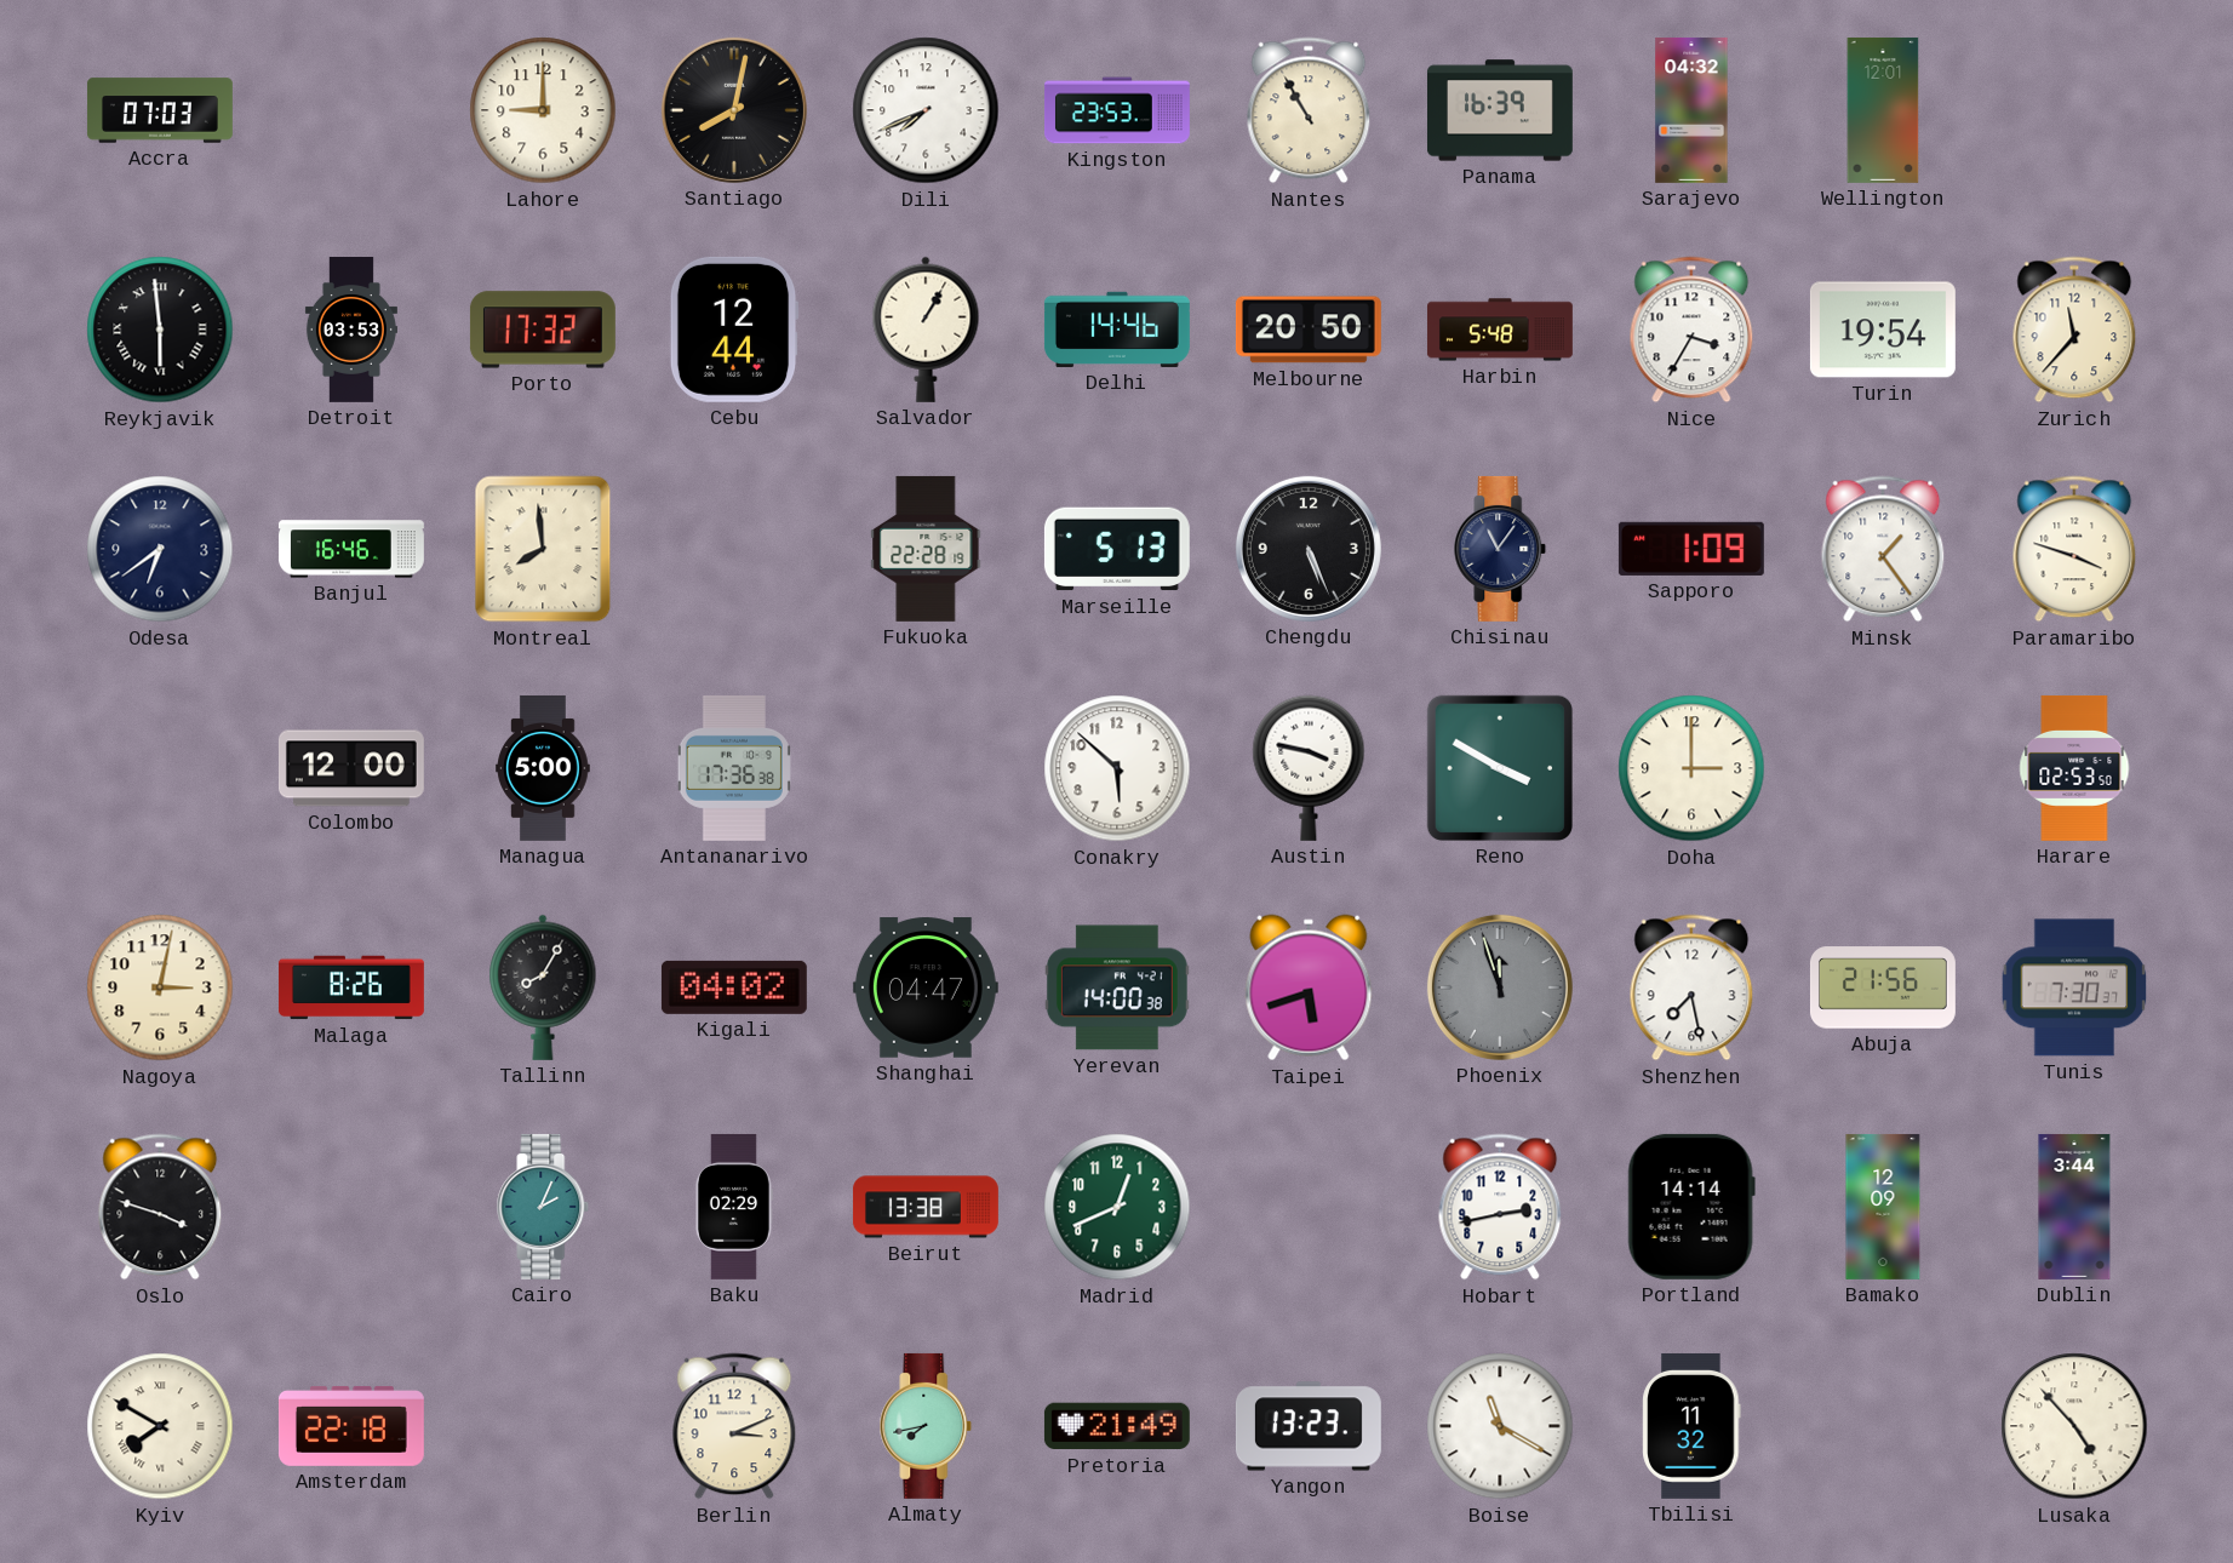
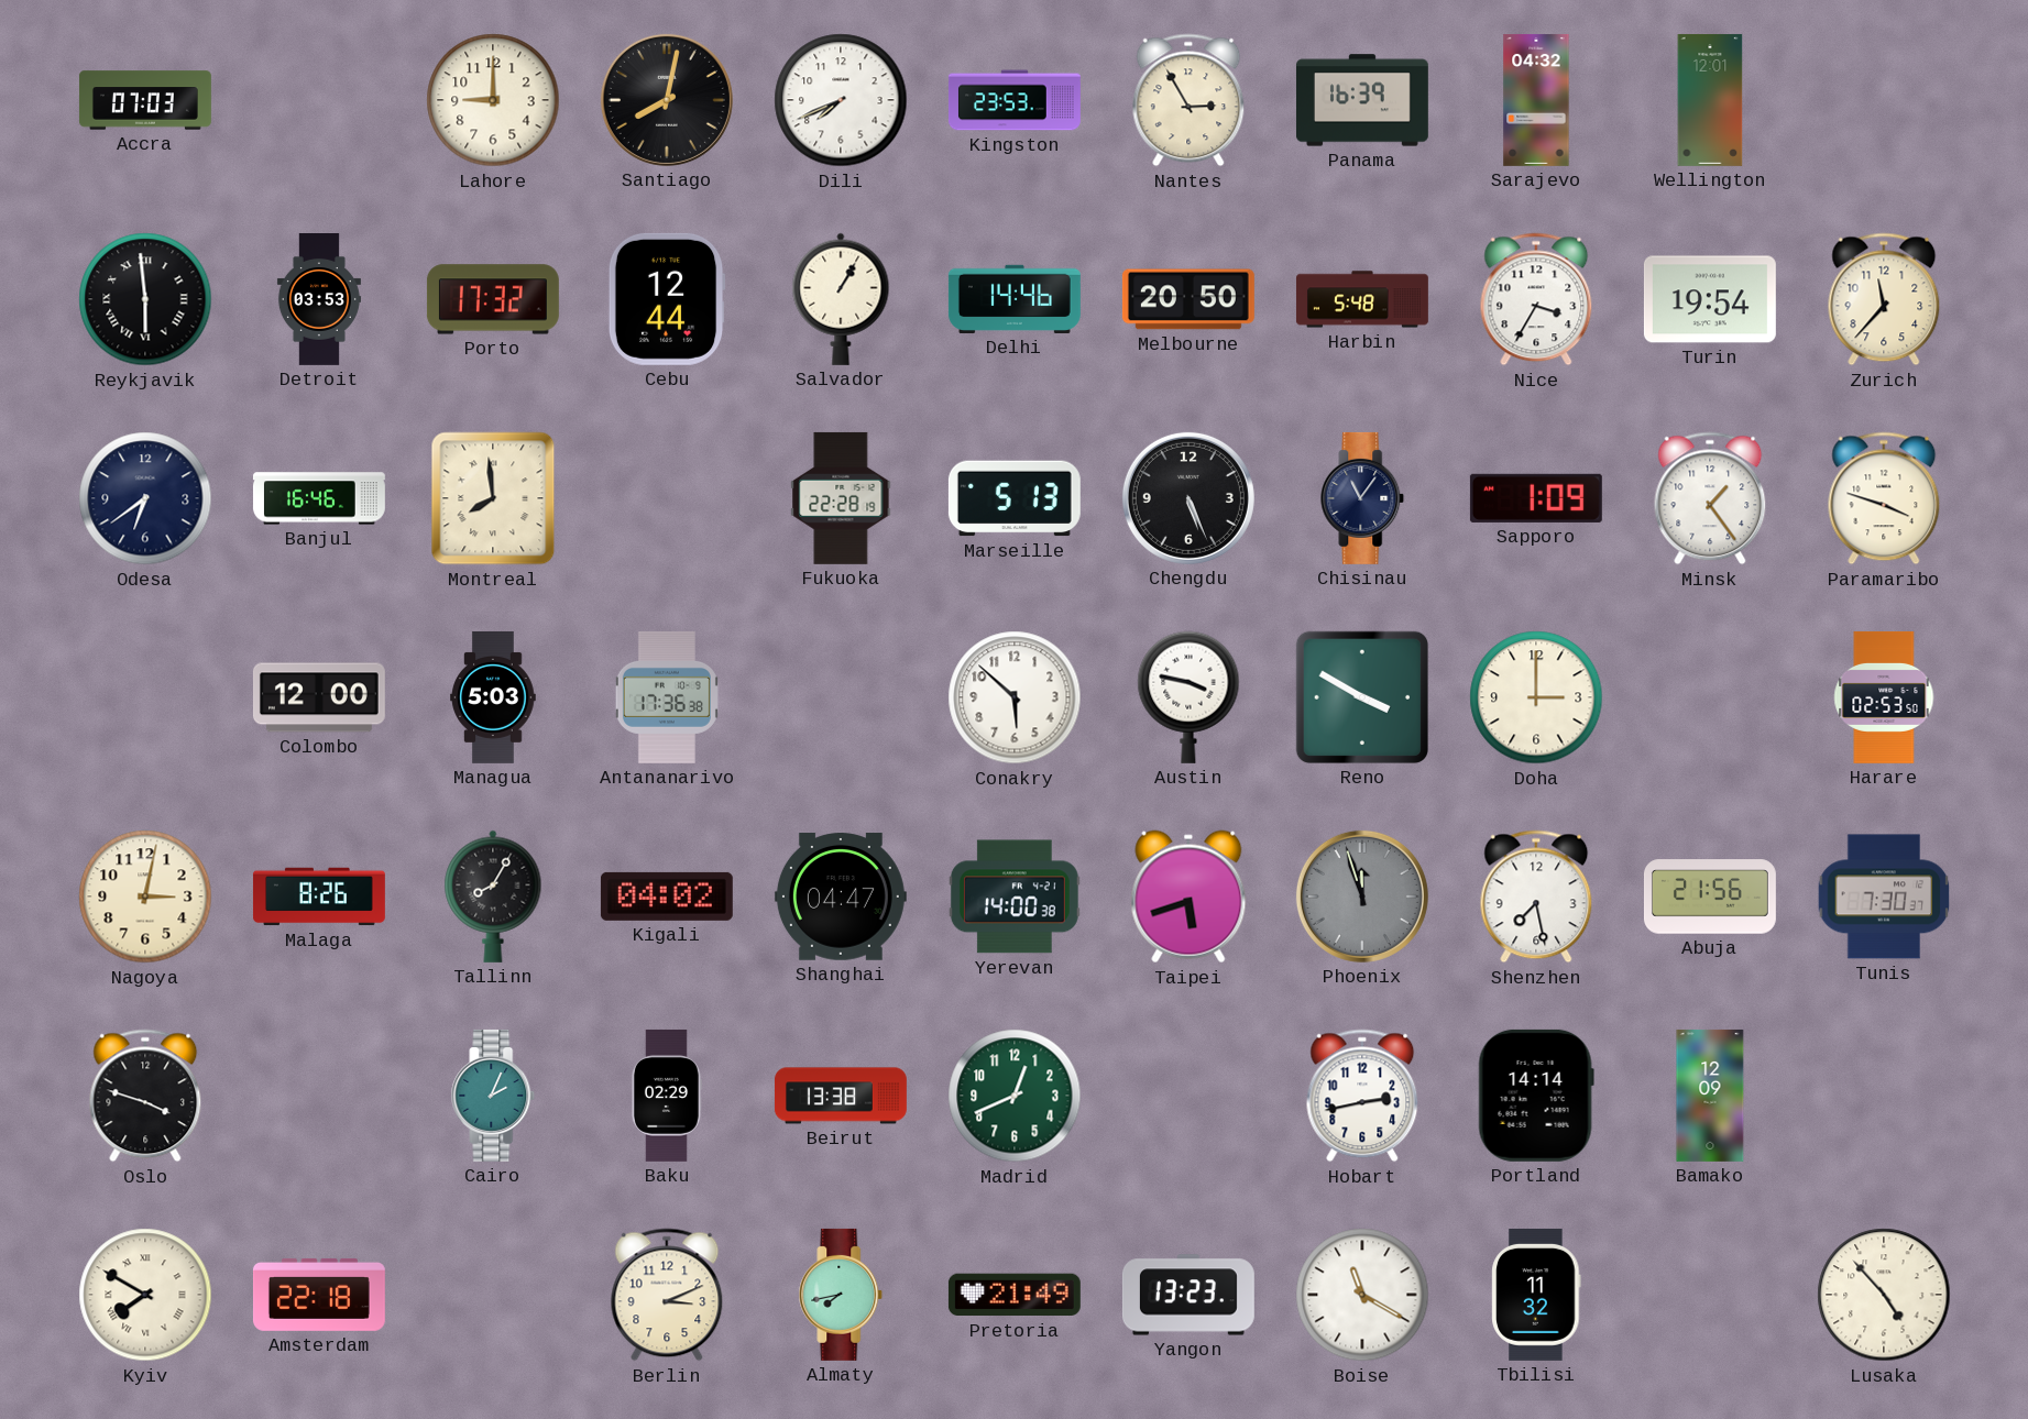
Nantes: 10:55 -> 2:55 (1188, 100)
Managua: 5:00 -> 5:03 (493, 697)
Dublin: 3:44 -> none (2074, 1207)
